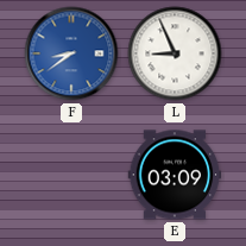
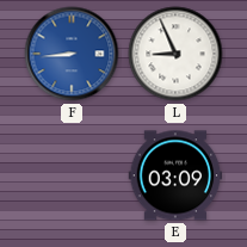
F: 8:39 -> 8:44 (72, 54)
